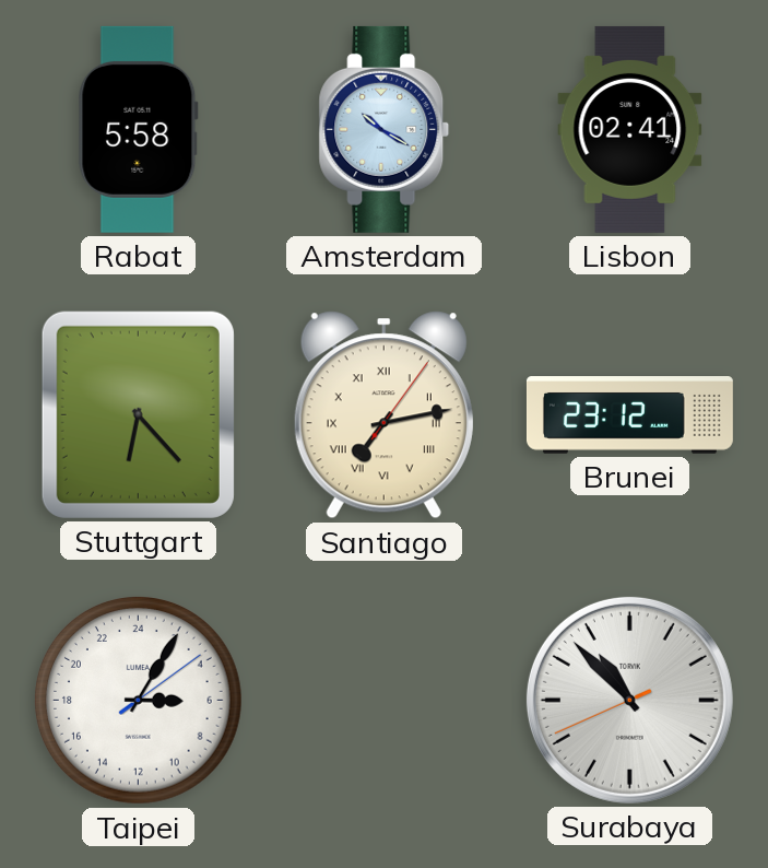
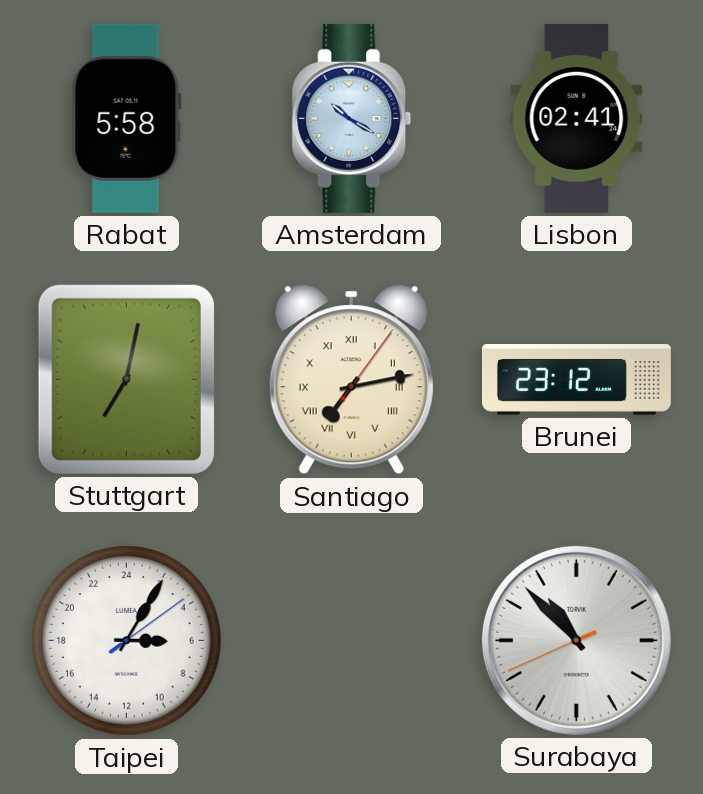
Stuttgart: 6:23 -> 7:02 (126, 379)
